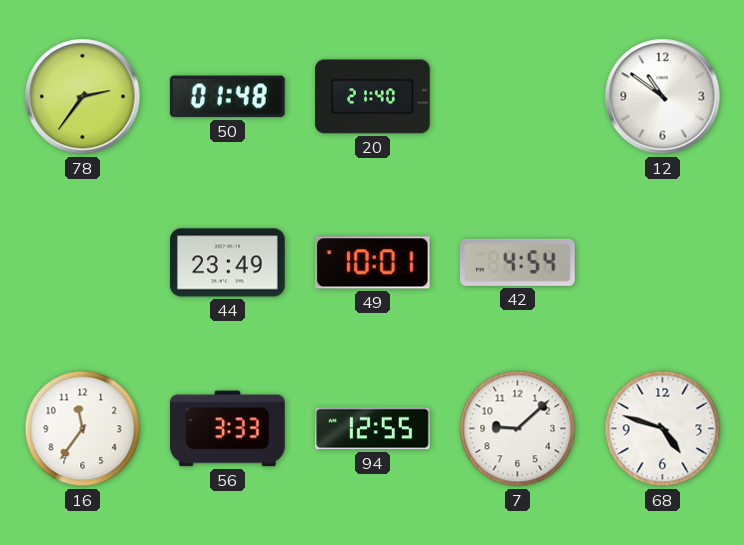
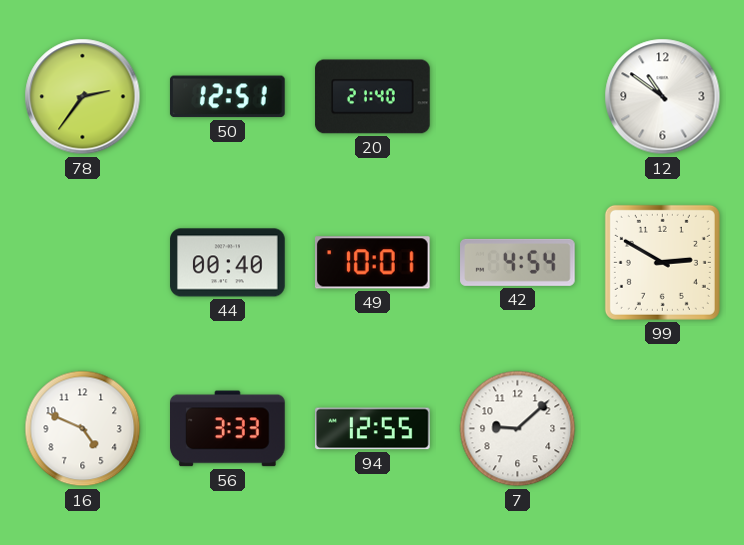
50: 01:48 -> 12:51 (227, 97)
44: 23:49 -> 00:40 (228, 263)
99: none -> 2:50 (662, 262)
16: 11:36 -> 4:49 (83, 429)
68: 4:48 -> none (663, 429)
